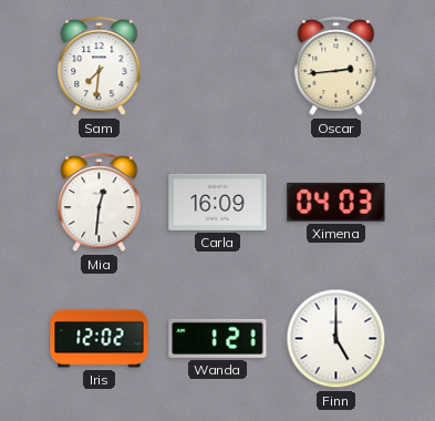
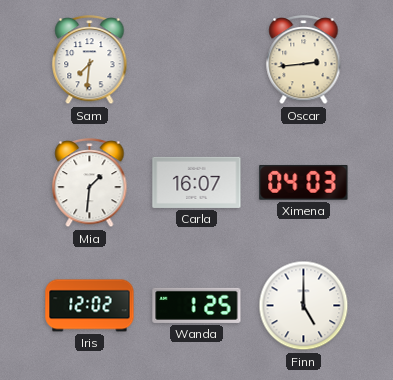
Mia: 12:31 -> 1:31 (90, 184)
Carla: 16:09 -> 16:07 (197, 182)
Wanda: 1:21 -> 1:25 (197, 305)
